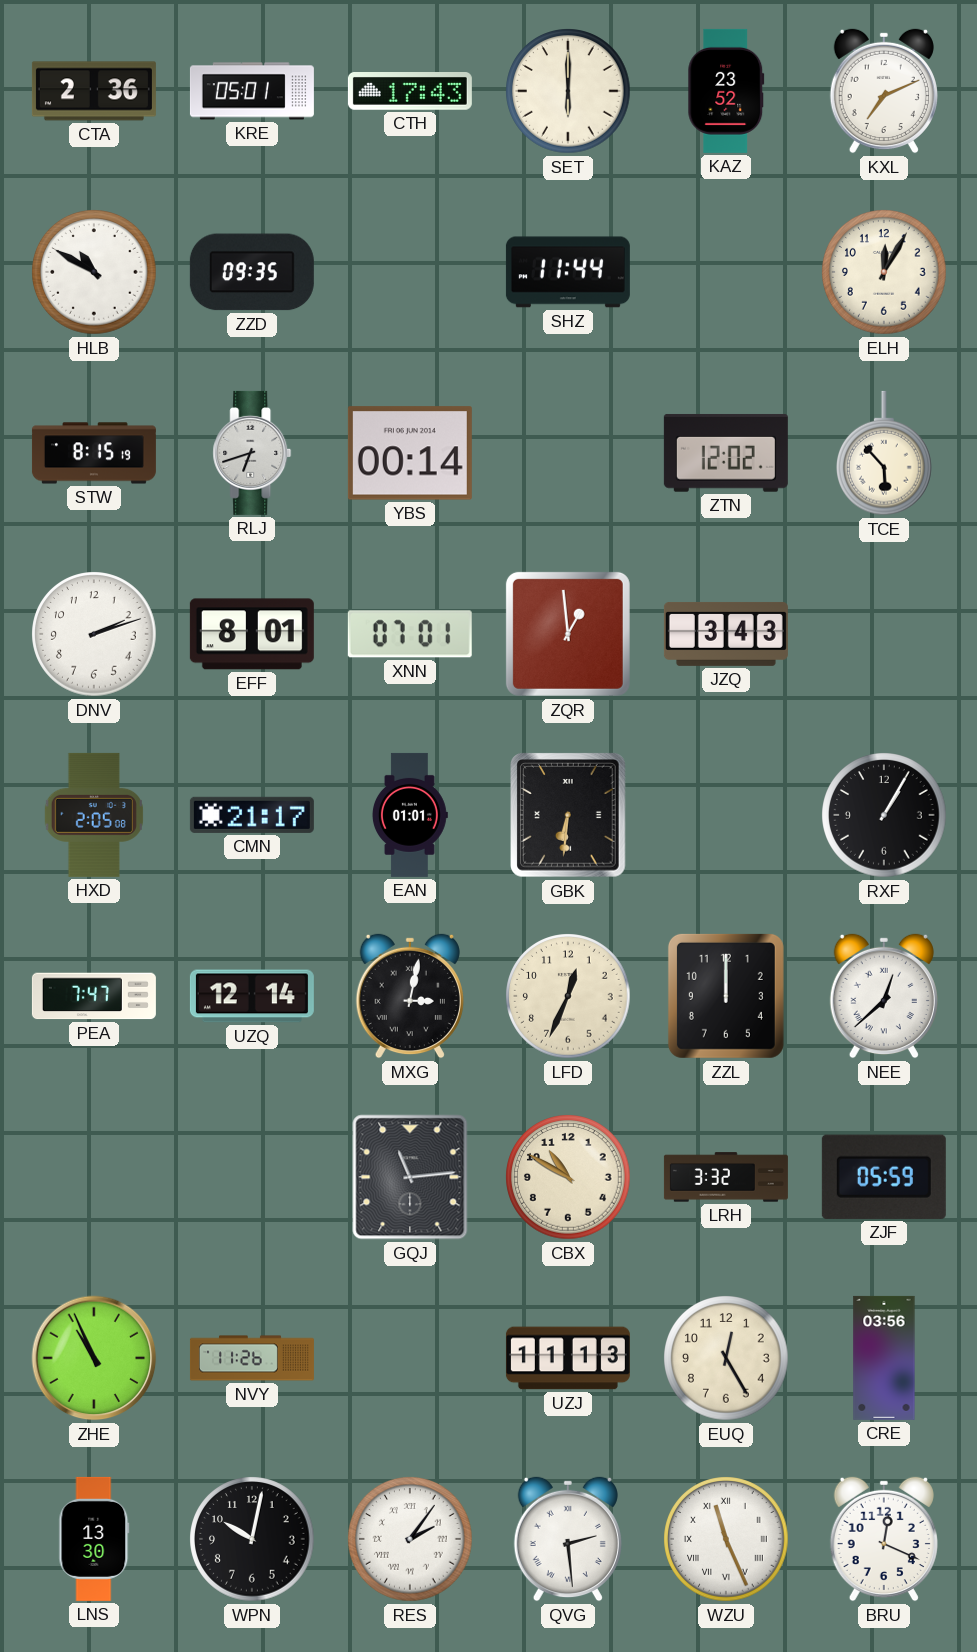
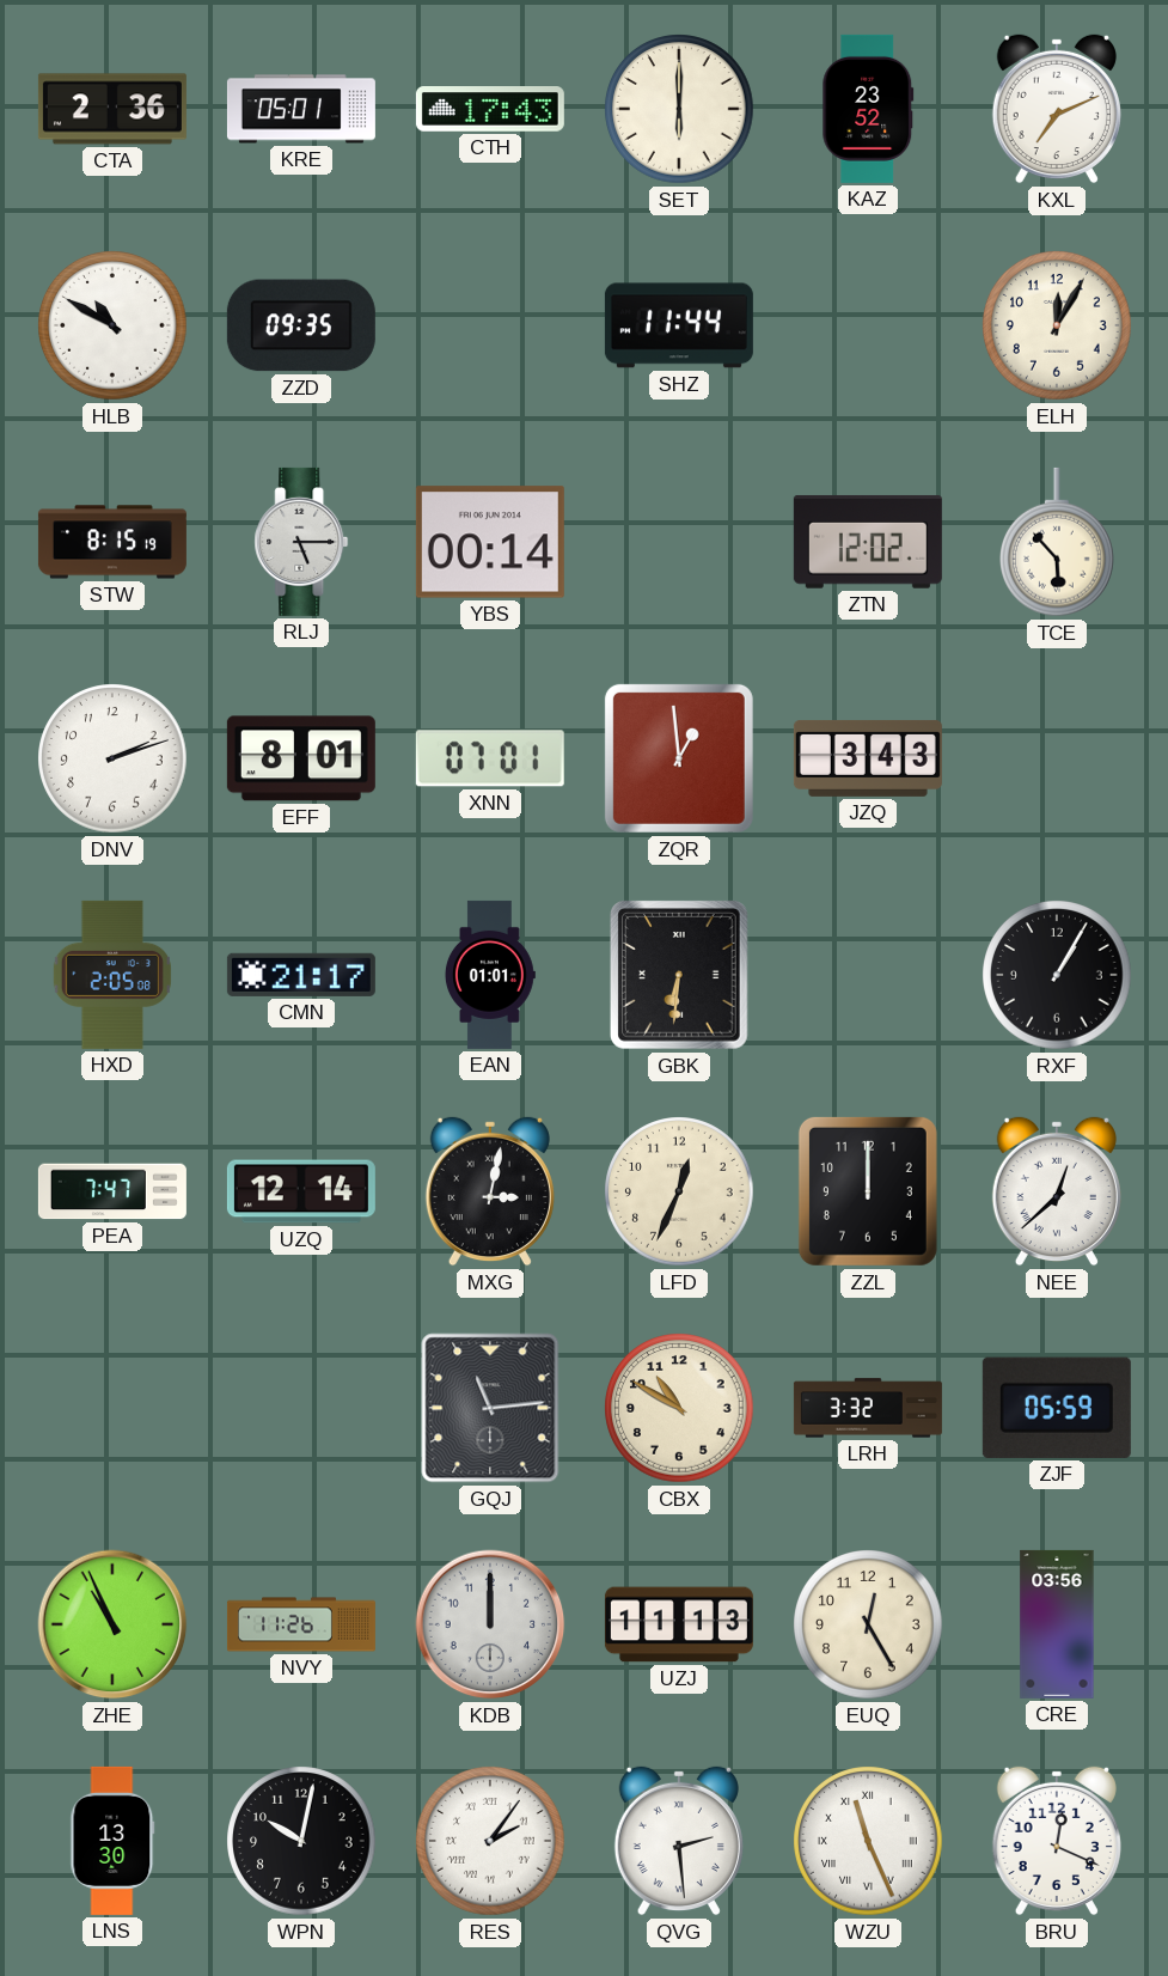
RLJ: 6:42 -> 5:15 (301, 542)
KDB: none -> 12:00 (490, 1624)
